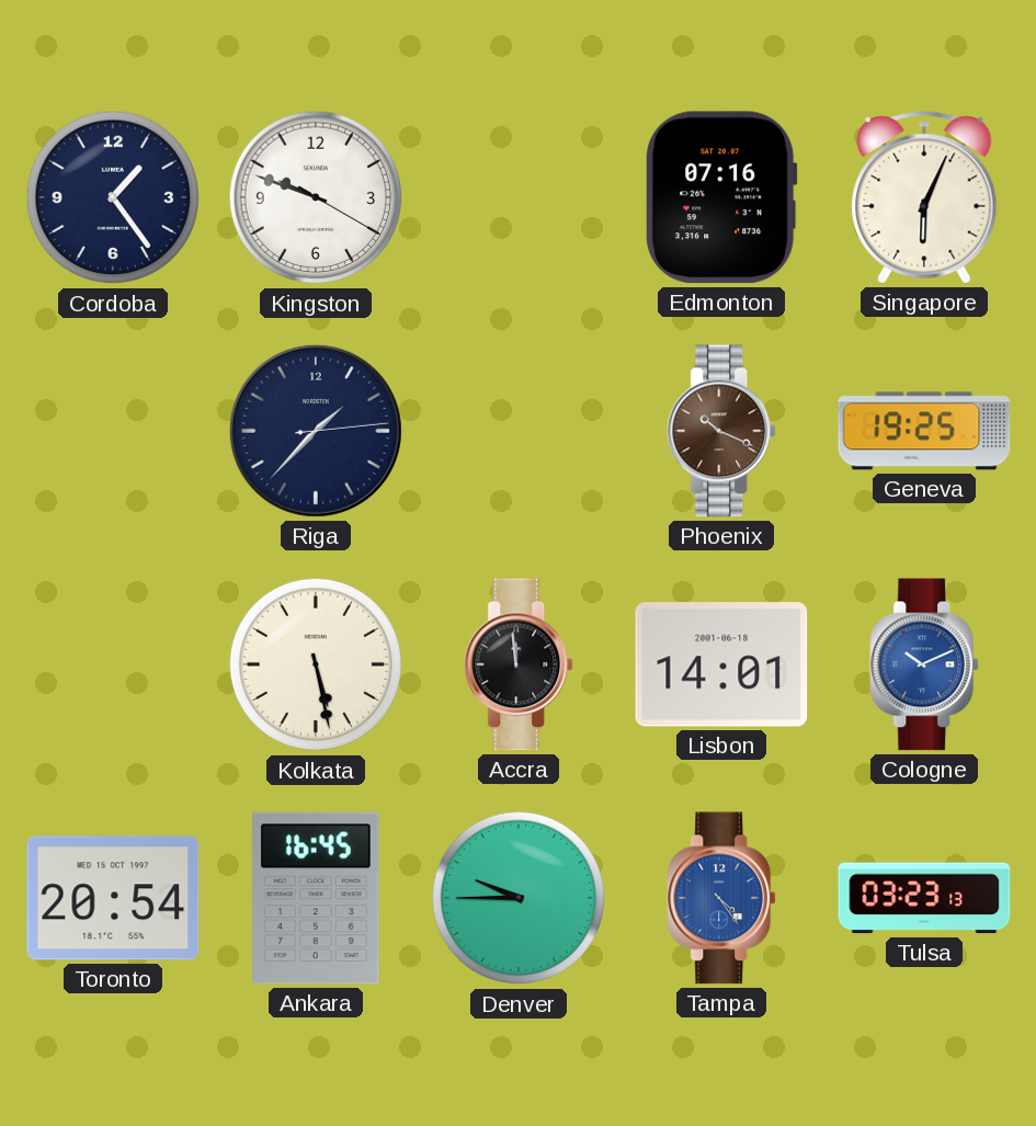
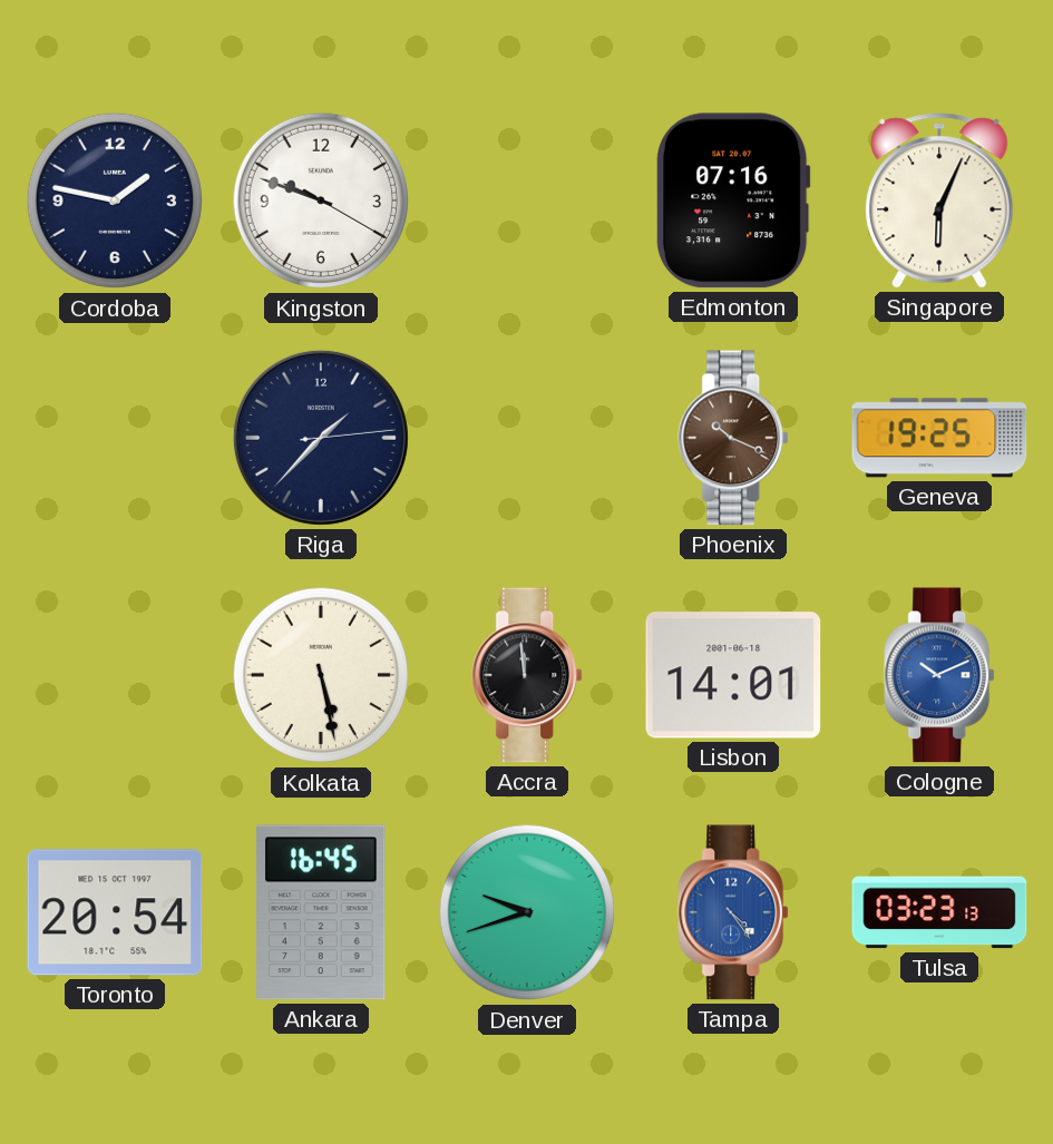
Cordoba: 1:24 -> 1:47 (115, 201)
Denver: 9:45 -> 9:42 (527, 912)
